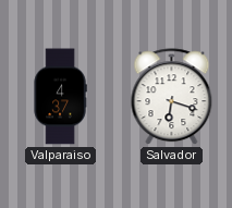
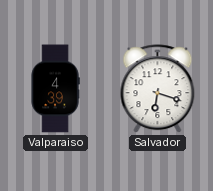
Valparaiso: 4:37 -> 4:39 (55, 89)
